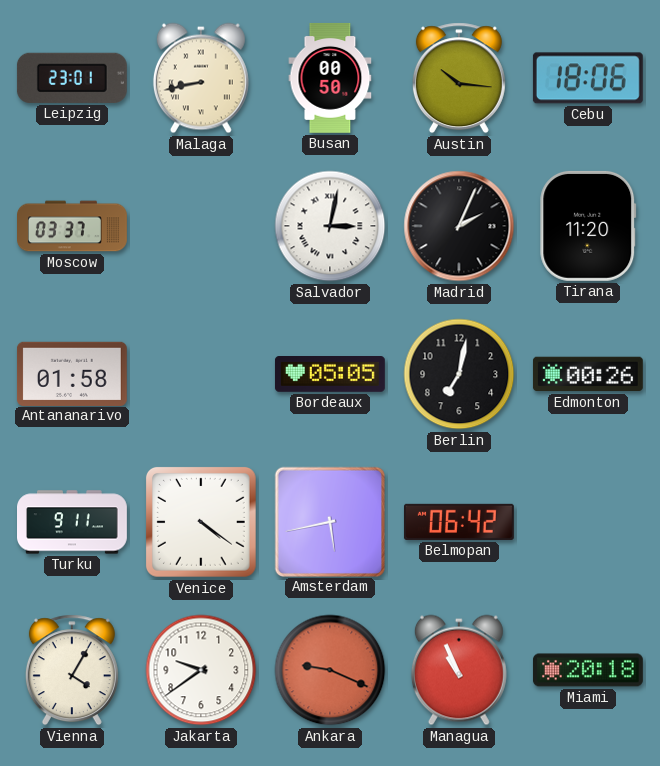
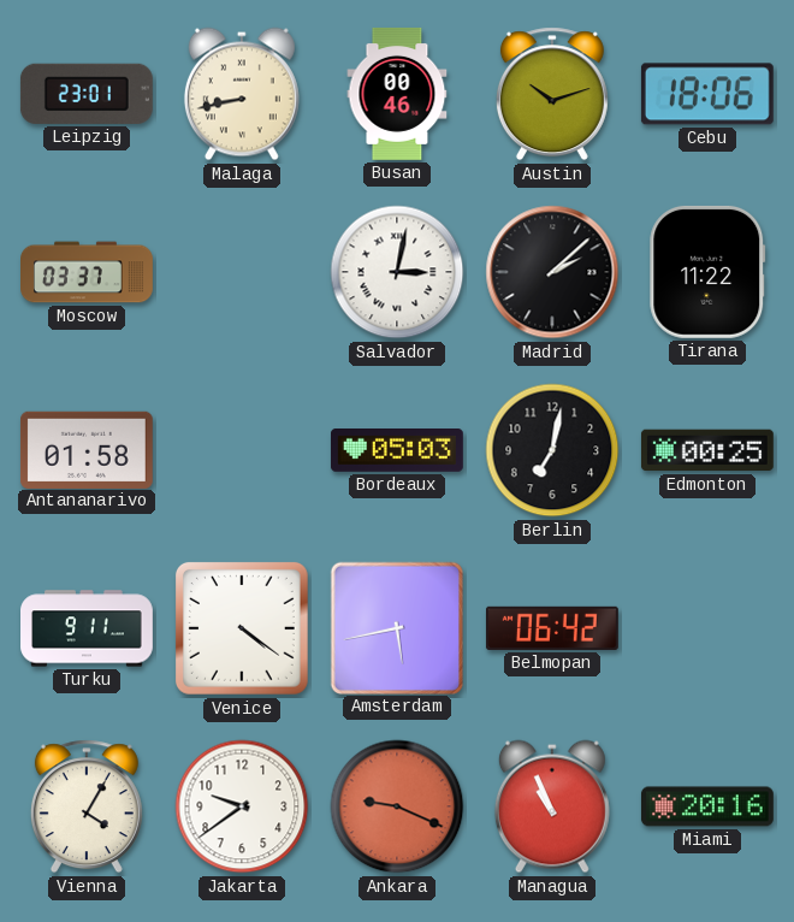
Busan: 00:50 -> 00:46 (397, 94)
Austin: 10:16 -> 10:12 (552, 94)
Madrid: 2:04 -> 2:08 (552, 272)
Tirana: 11:20 -> 11:22 (707, 272)
Bordeaux: 05:05 -> 05:03 (397, 451)
Edmonton: 00:26 -> 00:25 (707, 450)
Miami: 20:18 -> 20:16 (707, 806)
